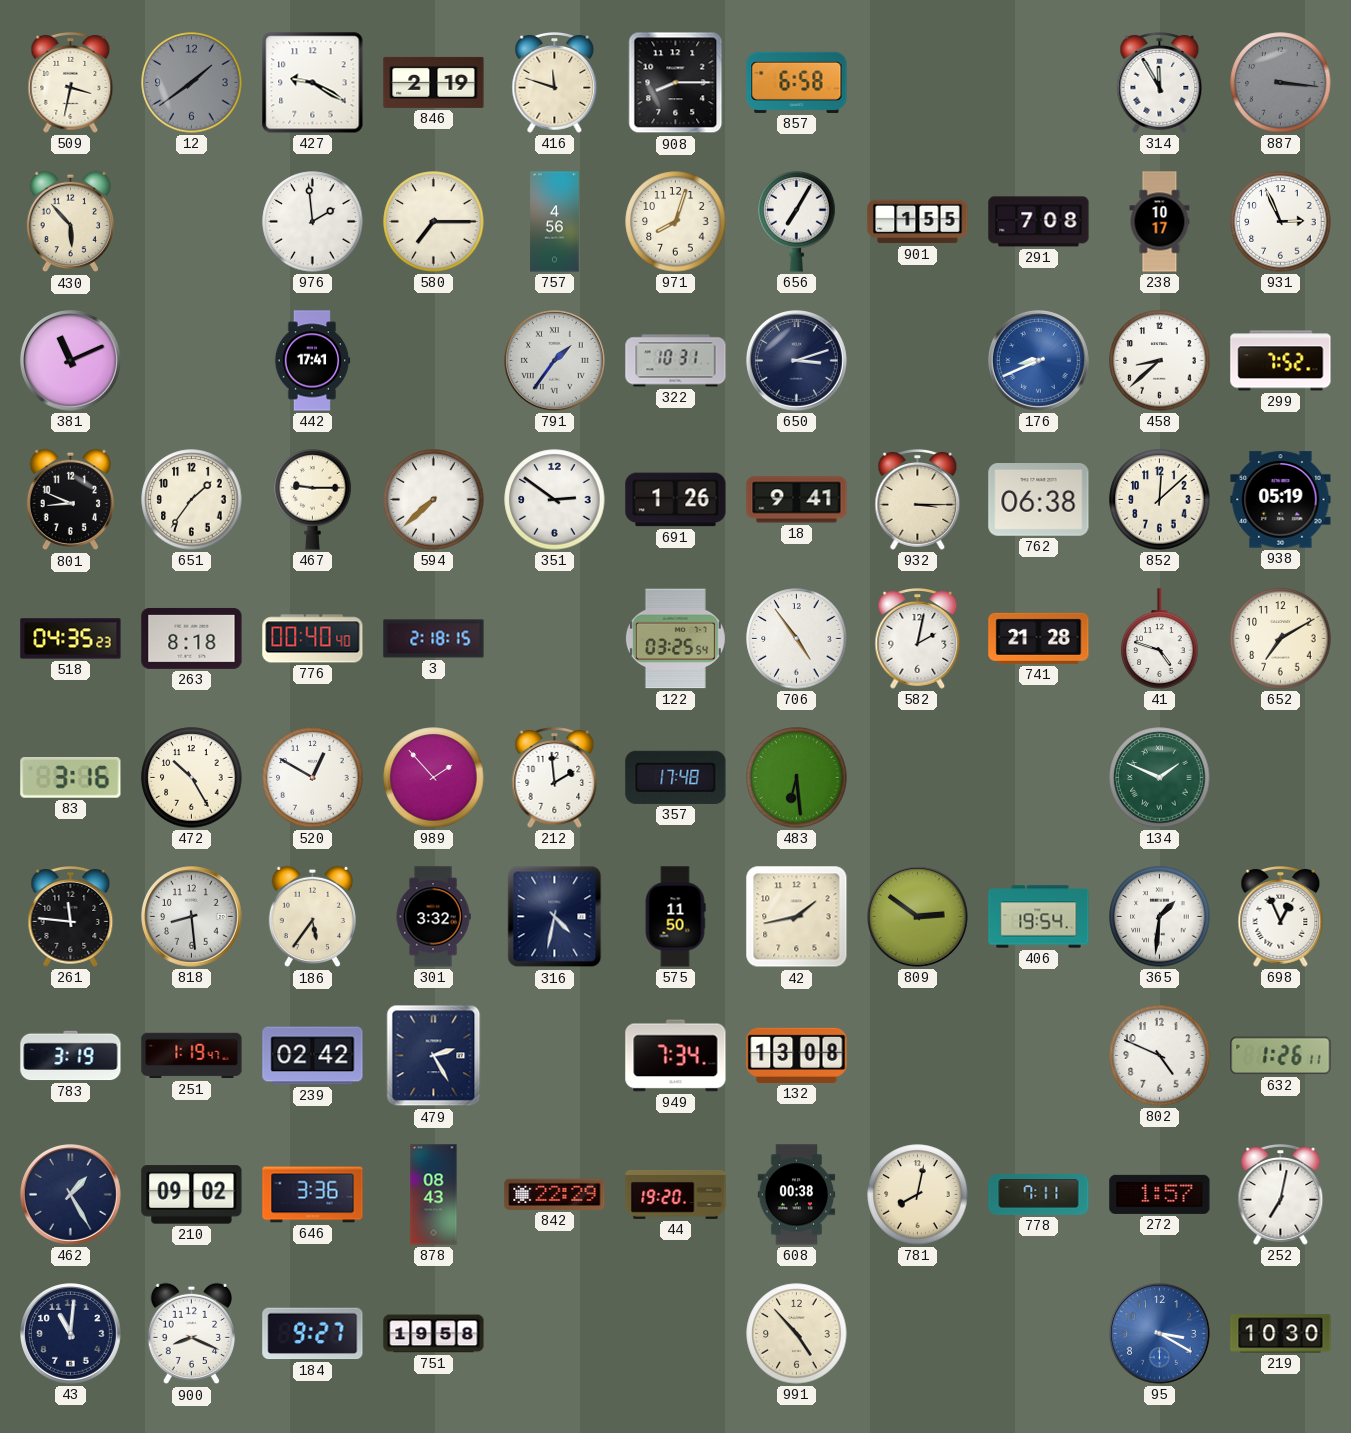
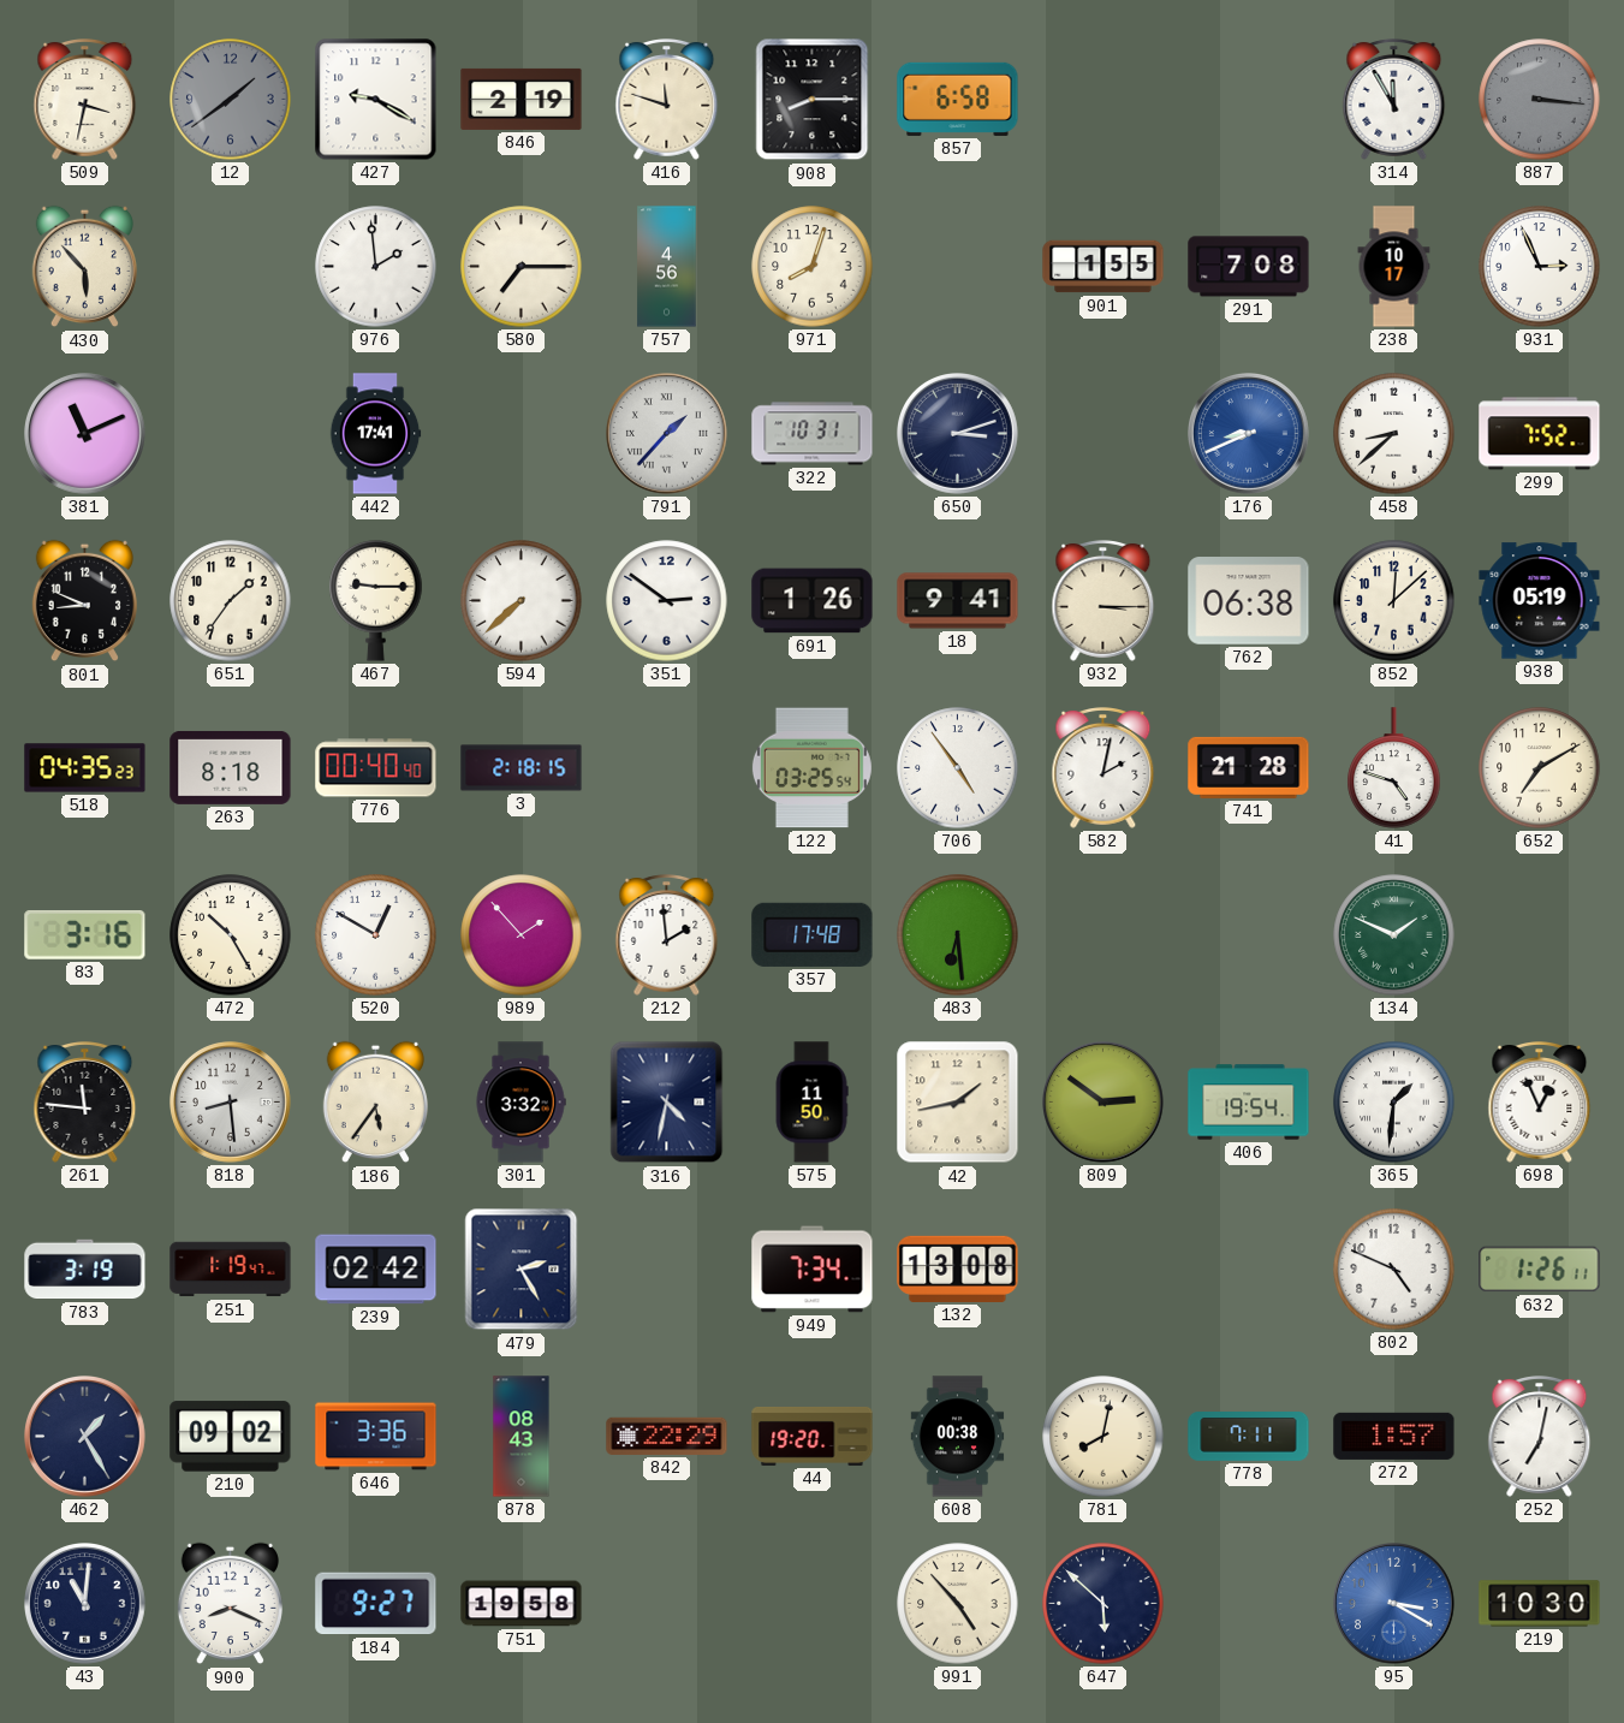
656: 7:05 -> none (797, 222)
791: 1:36 -> 1:37 (667, 434)
647: none -> 5:52 (1104, 1604)
